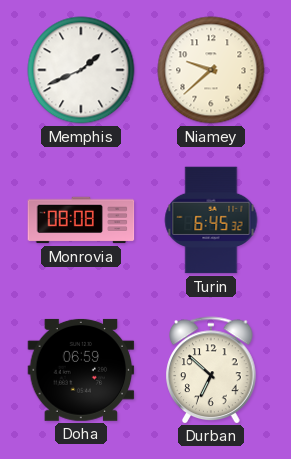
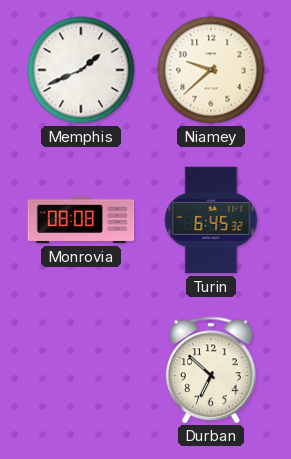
Doha: 06:59 -> none (81, 370)
